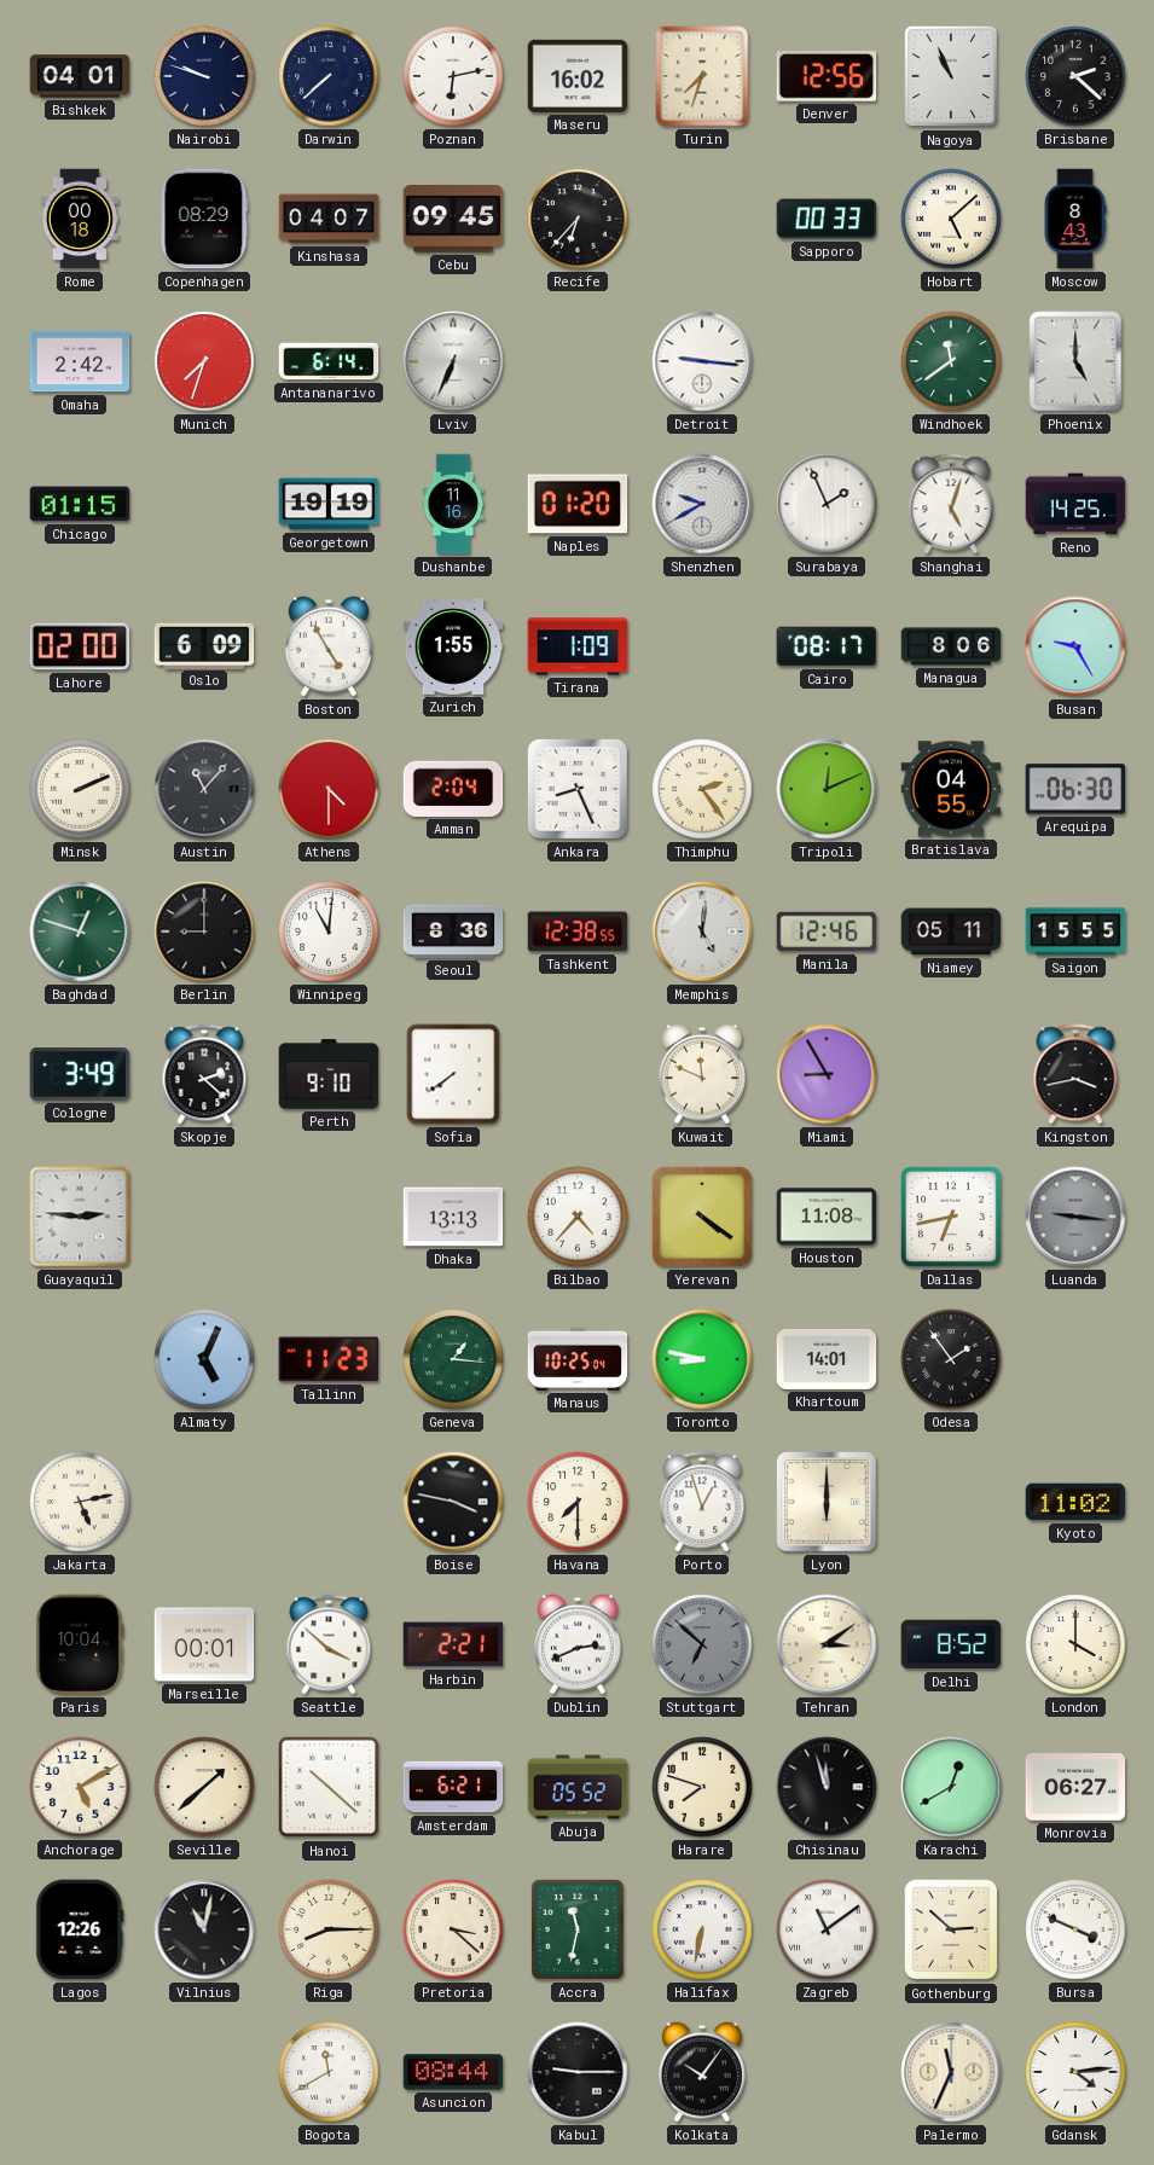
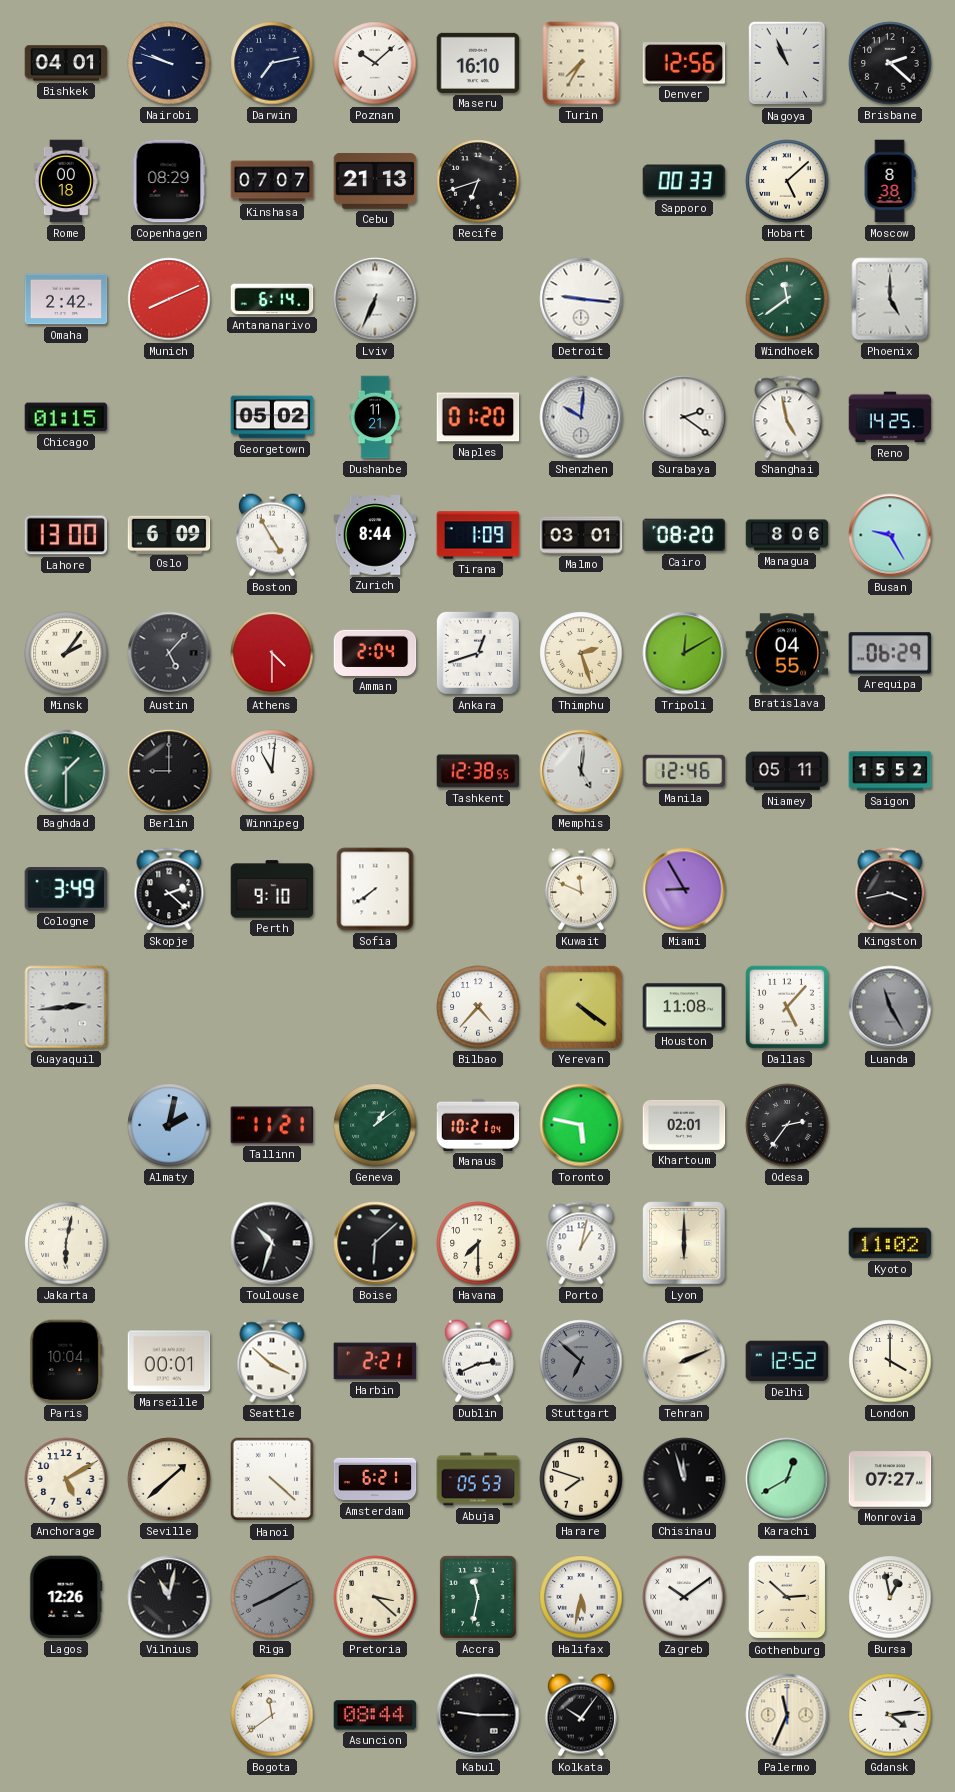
Darwin: 7:38 -> 7:13 (272, 63)
Poznan: 6:13 -> 10:08 (375, 63)
Maseru: 16:02 -> 16:10 (478, 63)
Turin: 7:33 -> 7:35 (581, 63)
Kinshasa: 04:07 -> 07:07 (272, 181)
Cebu: 09:45 -> 21:13 (375, 181)
Recife: 6:37 -> 6:42 (478, 181)
Moscow: 8:43 -> 8:38 (890, 181)
Munich: 7:33 -> 8:11 (169, 299)
Georgetown: 19:19 -> 05:02 (272, 417)
Dushanbe: 11:16 -> 11:21 (375, 417)
Shenzhen: 9:40 -> 10:01 (581, 417)
Surabaya: 1:56 -> 2:21 (684, 417)
Shanghai: 5:03 -> 4:58 (787, 417)
Lahore: 02:00 -> 13:00 (66, 535)
Zurich: 1:55 -> 8:44 (375, 535)
Malmo: none -> 03:01 (581, 535)
Cairo: 08:17 -> 08:20 (684, 535)
Minsk: 2:11 -> 2:06 (66, 653)
Austin: 11:07 -> 5:07 (169, 653)
Ankara: 8:26 -> 12:42 (478, 653)
Thimphu: 2:24 -> 2:27 (581, 653)
Tripoli: 12:11 -> 12:10 (684, 653)
Arequipa: 06:30 -> 06:29 (890, 653)
Baghdad: 12:48 -> 1:30 (66, 771)
Seoul: 8:36 -> none (453, 931)
Saigon: 15:55 -> 15:52 (890, 771)
Guayaquil: 2:46 -> 2:44 (66, 1007)
Dhaka: 13:13 -> none (453, 1217)
Dallas: 6:43 -> 5:07 (787, 1007)
Luanda: 9:16 -> 11:25 (890, 1007)
Almaty: 5:04 -> 2:02 (169, 1125)
Tallinn: 11:23 -> 11:21 (272, 1125)
Geneva: 1:16 -> 1:09 (375, 1125)
Manaus: 10:25 -> 10:21 (478, 1125)
Toronto: 8:47 -> 5:47 (581, 1125)
Khartoum: 14:01 -> 02:01 (684, 1125)
Odesa: 1:54 -> 2:36 (787, 1125)
Jakarta: 5:13 -> 6:02 (66, 1243)
Toulouse: none -> 10:33 (272, 1243)
Boise: 3:47 -> 6:08 (375, 1243)
Porto: 12:57 -> 1:02 (581, 1243)
Tehran: 3:09 -> 2:11 (684, 1361)
Delhi: 8:52 -> 12:52 (787, 1361)
Hanoi: 10:22 -> 4:22 (272, 1479)
Abuja: 05:52 -> 05:53 (478, 1479)
Monrovia: 06:27 -> 07:27 (890, 1479)
Riga: 8:15 -> 8:10 (272, 1597)
Riga dial: cream -> grey (272, 1597)
Halifax: 6:32 -> 5:32 (581, 1597)
Zagreb: 11:09 -> 10:09 (684, 1597)
Bursa: 3:49 -> 12:58 (890, 1597)
Bogota: 11:40 -> 11:39 (272, 1715)
